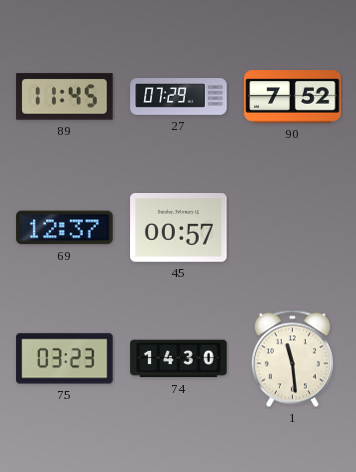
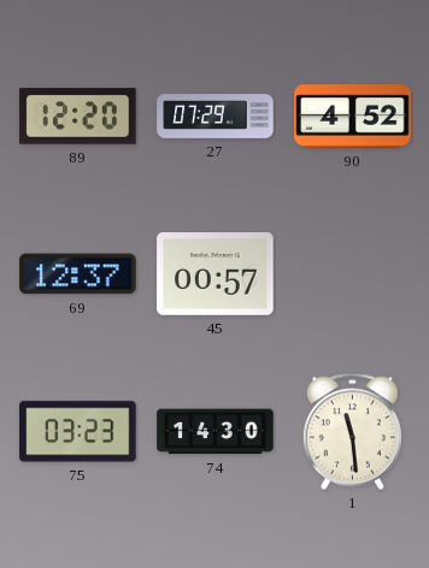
89: 11:45 -> 12:20 (78, 117)
90: 7:52 -> 4:52 (353, 117)
